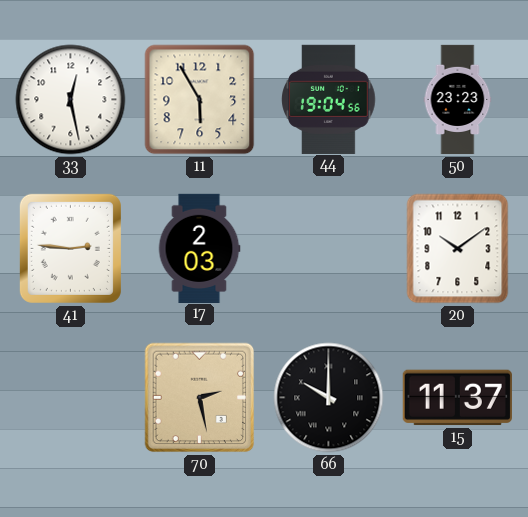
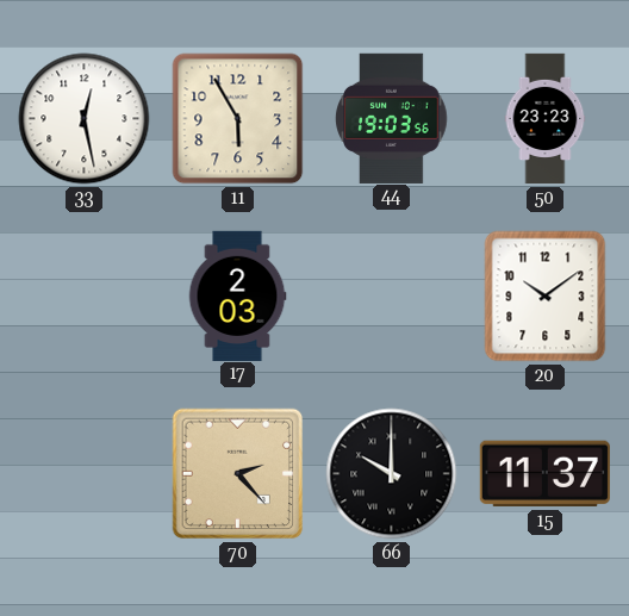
44: 19:04 -> 19:03 (392, 118)
41: 2:46 -> none (70, 248)
70: 2:28 -> 2:23 (238, 474)
